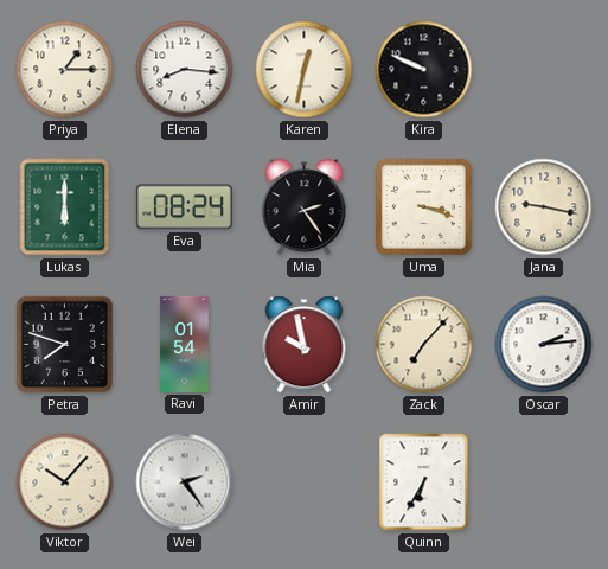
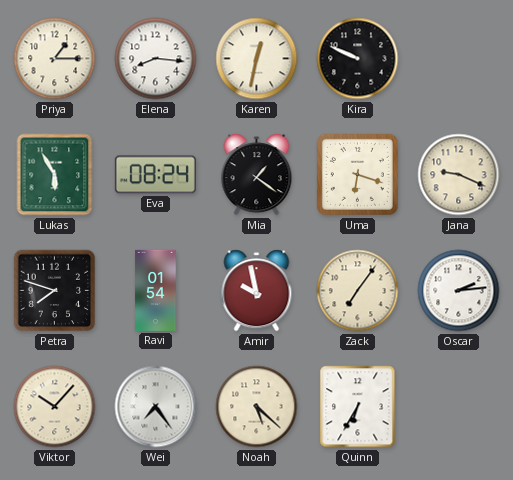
Lukas: 6:00 -> 5:55 (55, 175)
Mia: 2:24 -> 1:21 (257, 175)
Uma: 3:18 -> 6:18 (357, 174)
Jana: 9:17 -> 9:19 (459, 175)
Zack: 7:07 -> 7:06 (358, 291)
Wei: 2:24 -> 7:24 (156, 407)
Noah: none -> 5:22 (257, 407)
